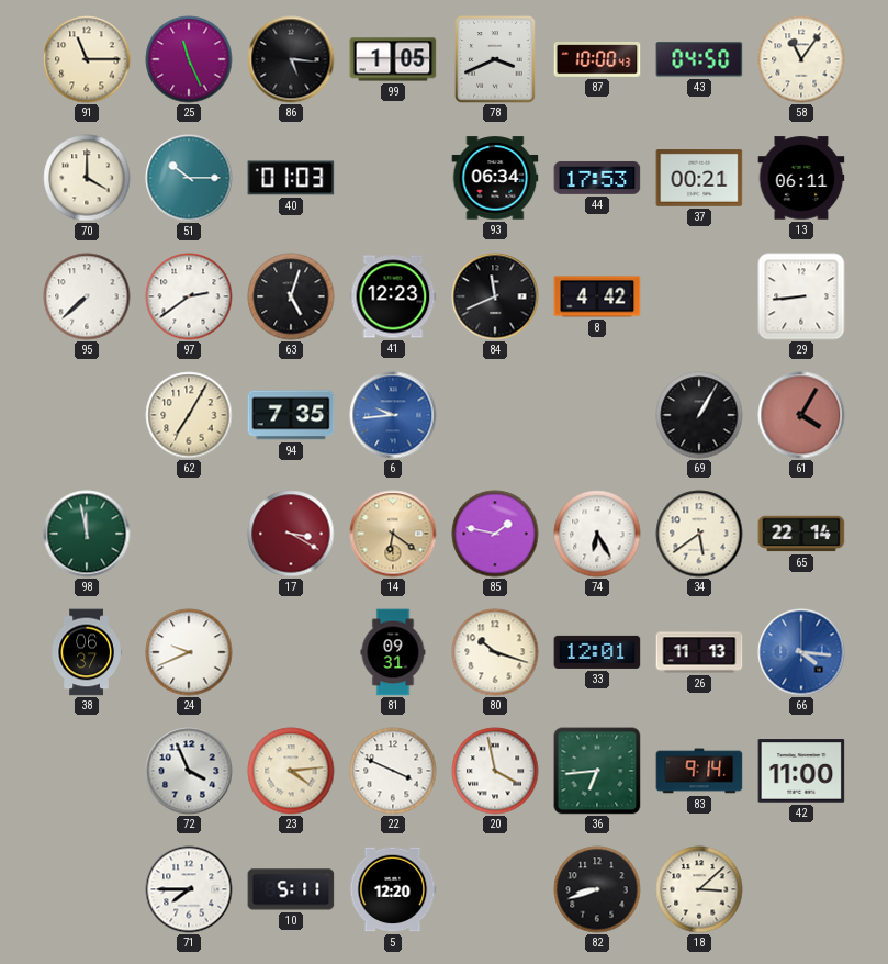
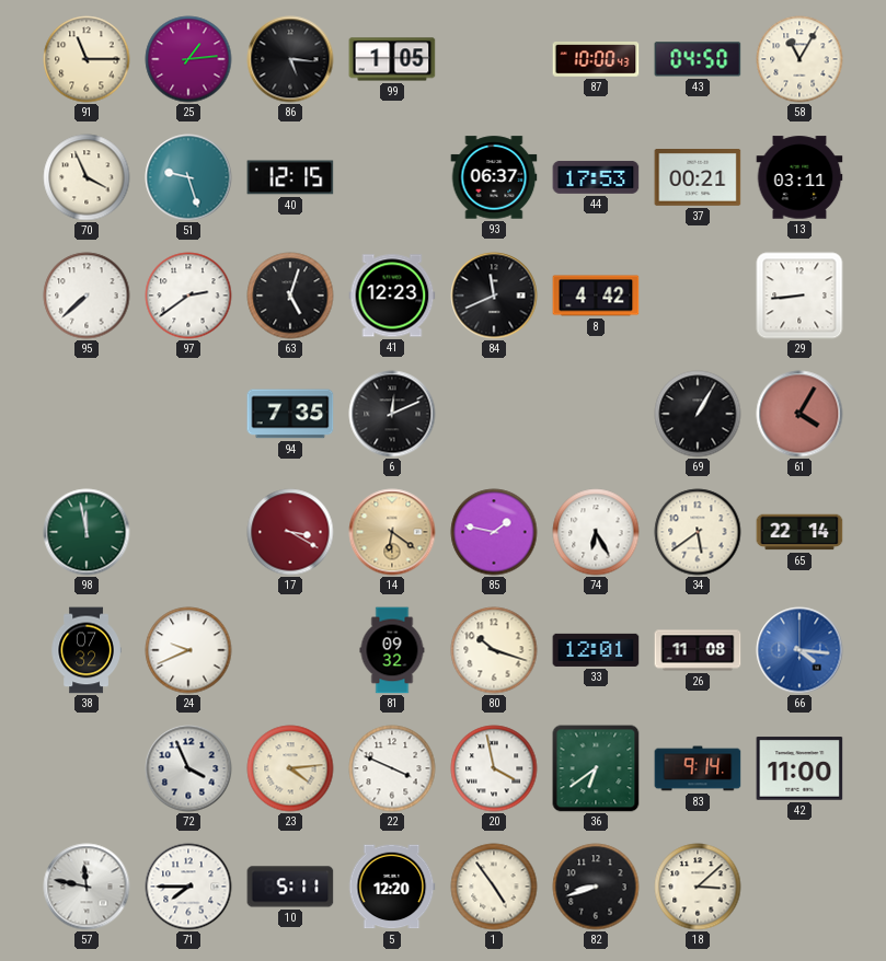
25: 11:26 -> 1:14 (188, 59)
78: 3:41 -> none (495, 59)
58: 11:06 -> 11:05 (799, 59)
70: 4:00 -> 3:56 (87, 177)
51: 10:15 -> 9:27 (188, 177)
40: 01:03 -> 12:15 (290, 177)
93: 06:34 -> 06:37 (494, 177)
13: 06:11 -> 03:11 (799, 177)
62: 7:05 -> none (189, 415)
6: 9:44 -> 12:11 (392, 414)
6 dial: blue -> black (392, 414)
38: 06:37 -> 07:32 (87, 650)
81: 09:31 -> 09:32 (392, 650)
26: 11:13 -> 11:08 (698, 650)
36: 6:44 -> 6:39 (596, 768)
57: none -> 11:47 (87, 887)
1: none -> 4:54 (494, 887)
